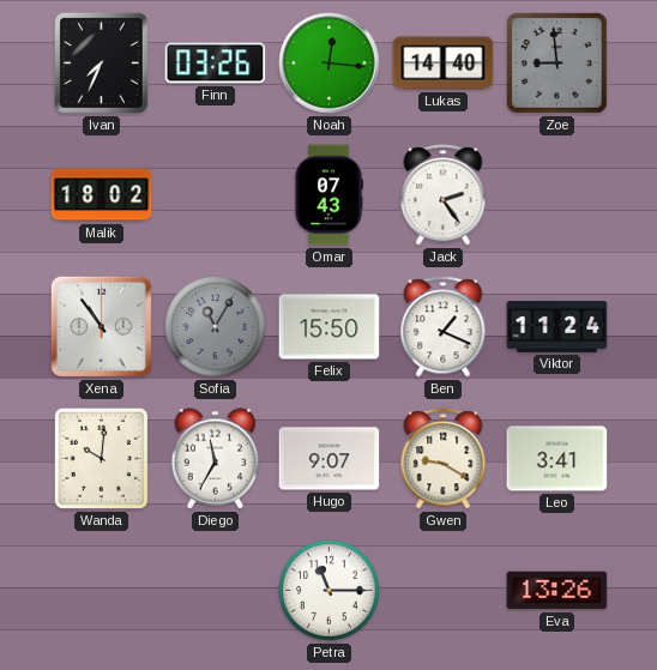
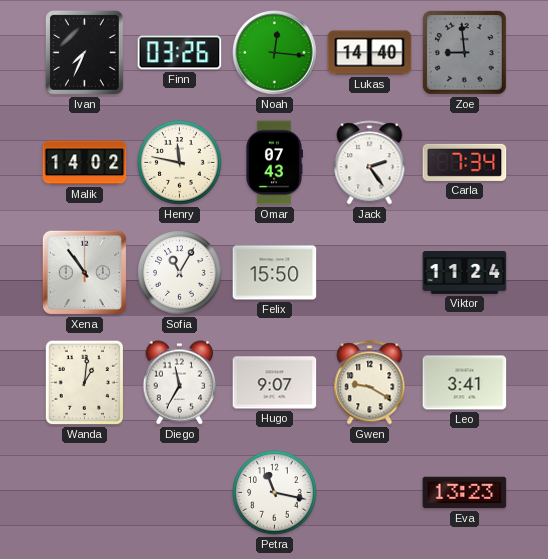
Malik: 18:02 -> 14:02 (85, 163)
Henry: none -> 11:47 (180, 163)
Carla: none -> 7:34 (465, 162)
Sofia dial: grey -> white (180, 273)
Ben: 1:19 -> none (444, 327)
Wanda: 10:01 -> 1:01 (85, 383)
Petra: 11:15 -> 11:17 (275, 493)
Eva: 13:26 -> 13:23 (465, 493)
